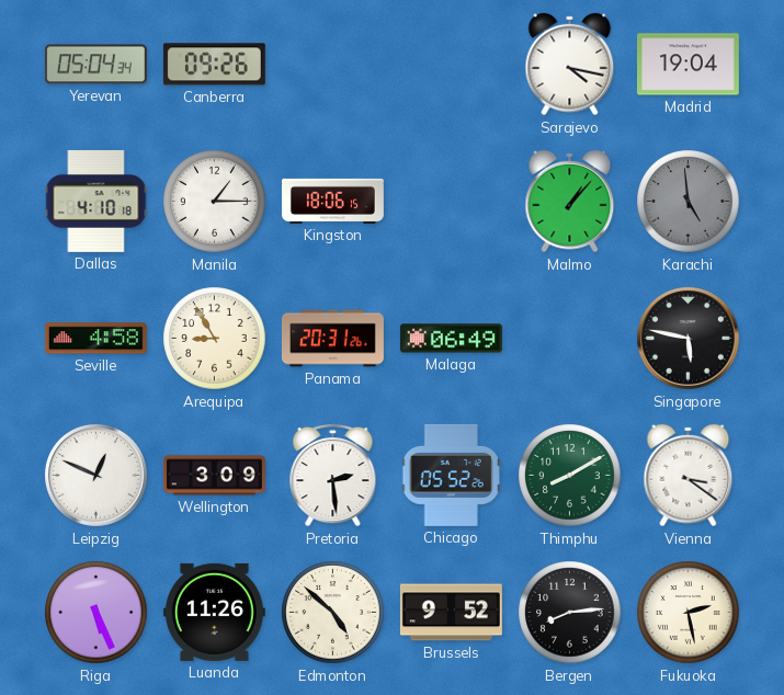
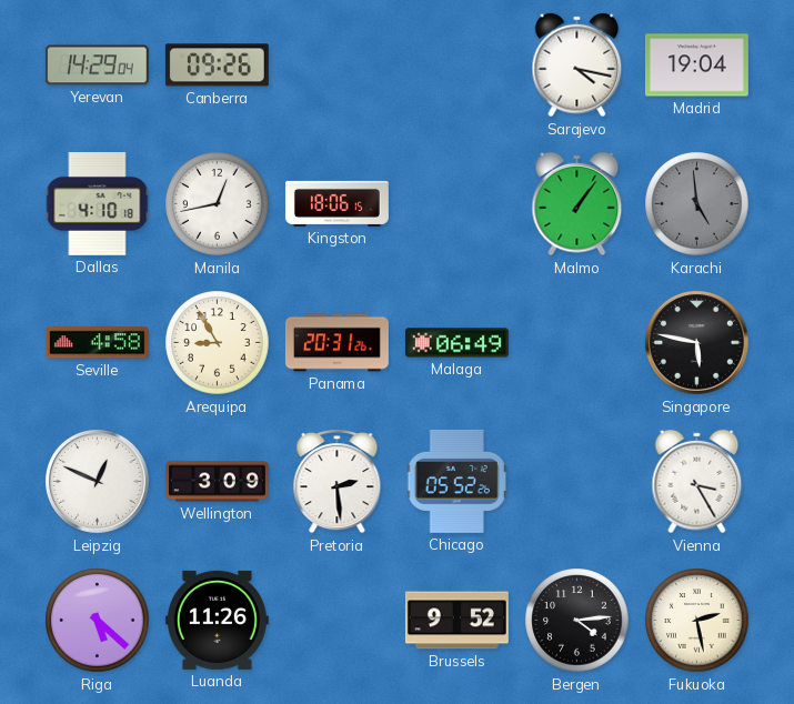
Yerevan: 05:04 -> 14:29 (97, 66)
Manila: 1:15 -> 12:43 (218, 204)
Malmo: 1:07 -> 1:06 (577, 204)
Thimphu: 8:10 -> none (570, 476)
Vienna: 3:21 -> 3:25 (697, 482)
Riga: 5:26 -> 5:22 (98, 621)
Edmonton: 4:52 -> none (333, 613)
Bergen: 8:14 -> 4:14 (577, 621)
